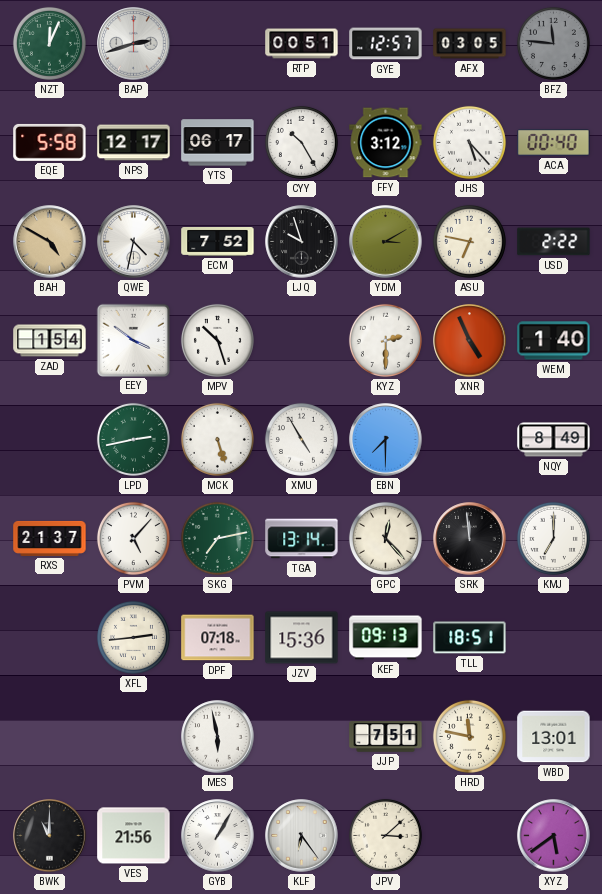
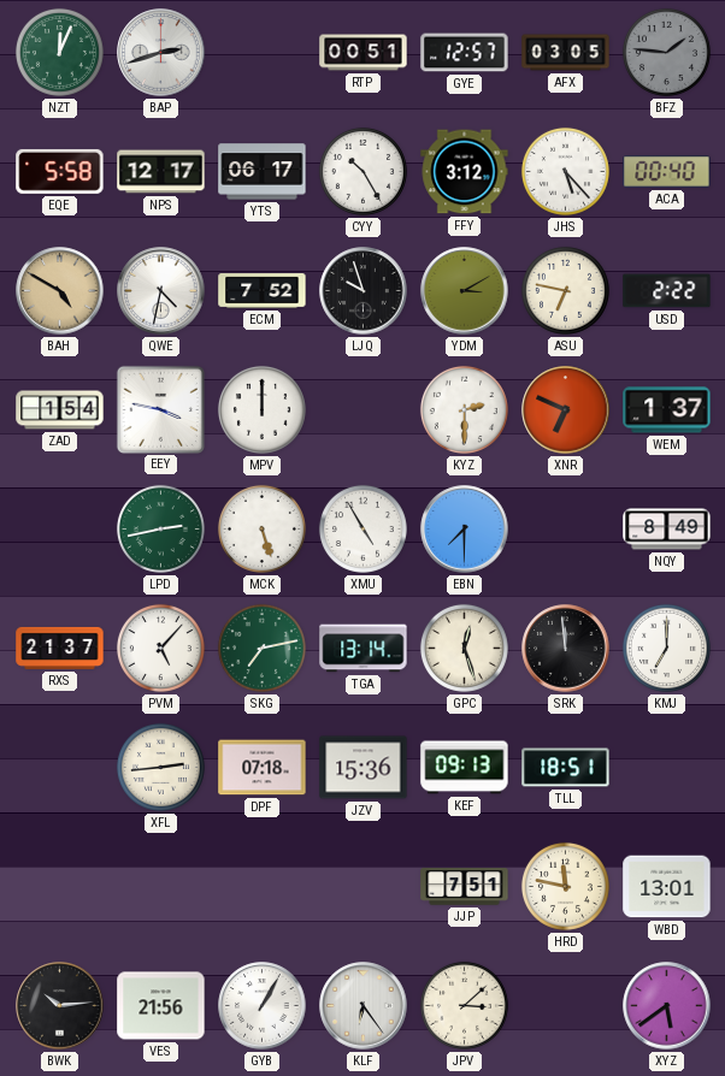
BFZ: 11:46 -> 1:46 (666, 52)
EEY: 3:51 -> 3:47 (160, 409)
MPV: 10:27 -> 12:00 (261, 409)
XNR: 4:56 -> 6:49 (566, 410)
WEM: 1:40 -> 1:37 (667, 410)
GPC: 12:23 -> 12:27 (464, 648)
MES: 5:58 -> none (218, 737)
BWK: 11:00 -> 10:14 (60, 1006)
